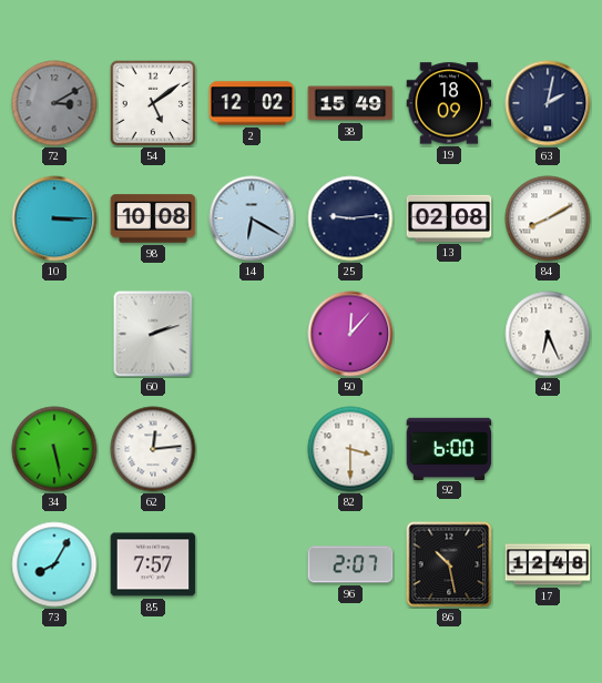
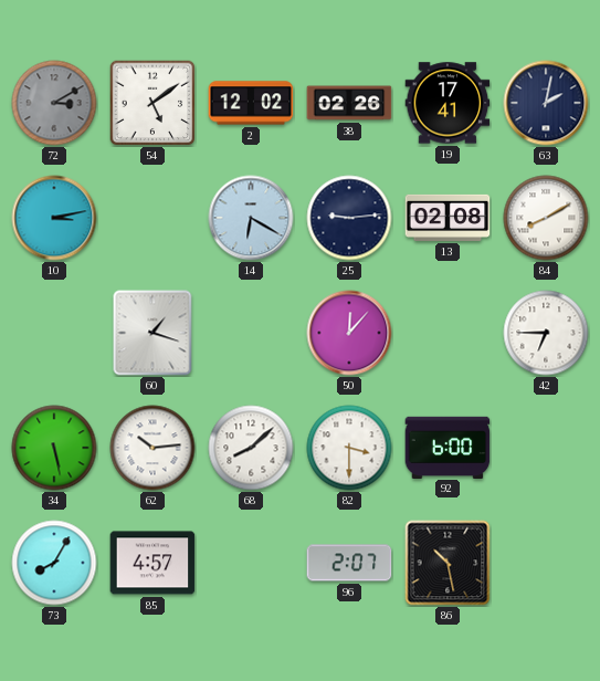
38: 15:49 -> 02:26 (349, 103)
19: 18:09 -> 17:41 (448, 103)
10: 3:15 -> 3:13 (54, 218)
98: 10:08 -> none (153, 218)
60: 2:12 -> 1:18 (152, 333)
42: 6:26 -> 6:45 (546, 333)
62: 12:14 -> 10:14 (152, 448)
68: none -> 8:08 (251, 448)
85: 7:57 -> 4:57 (152, 563)
17: 12:48 -> none (548, 564)
